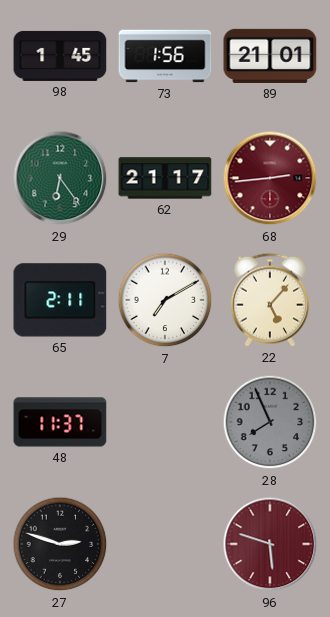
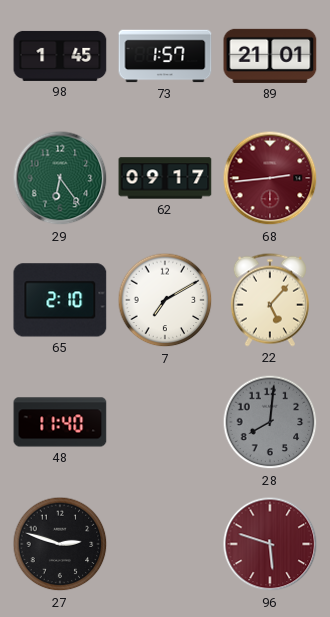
73: 1:56 -> 1:57 (165, 56)
62: 21:17 -> 09:17 (165, 178)
65: 2:11 -> 2:10 (60, 300)
48: 11:37 -> 11:40 (60, 422)
28: 7:56 -> 8:01 (270, 422)
